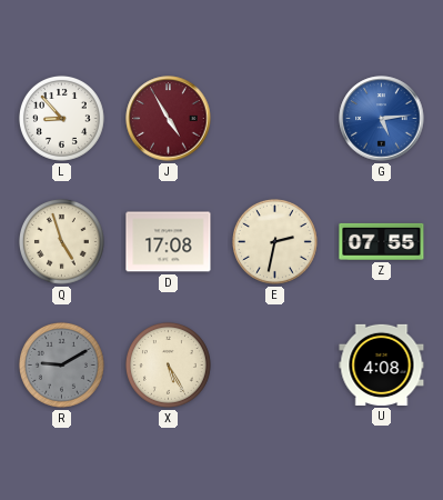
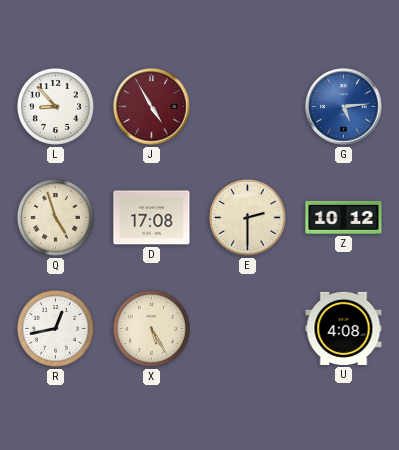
E: 2:32 -> 2:30 (247, 217)
Z: 07:55 -> 10:12 (344, 217)
R: 9:10 -> 12:43 (55, 328)
R dial: grey -> white (55, 328)
